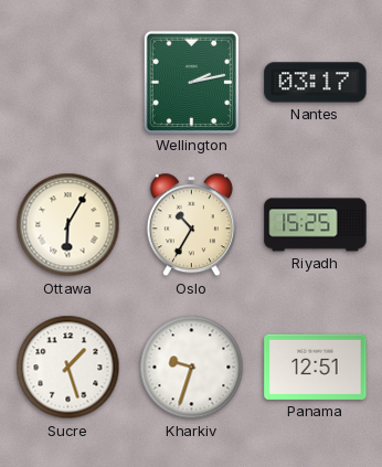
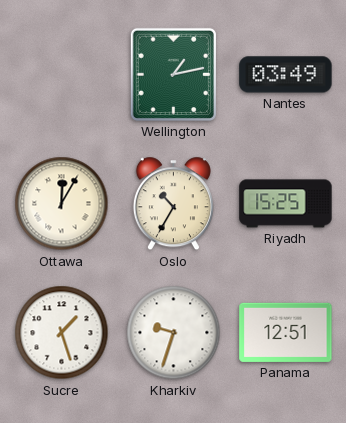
Wellington: 2:13 -> 1:13 (173, 74)
Nantes: 03:17 -> 03:49 (286, 75)
Ottawa: 6:05 -> 12:05 (62, 204)
